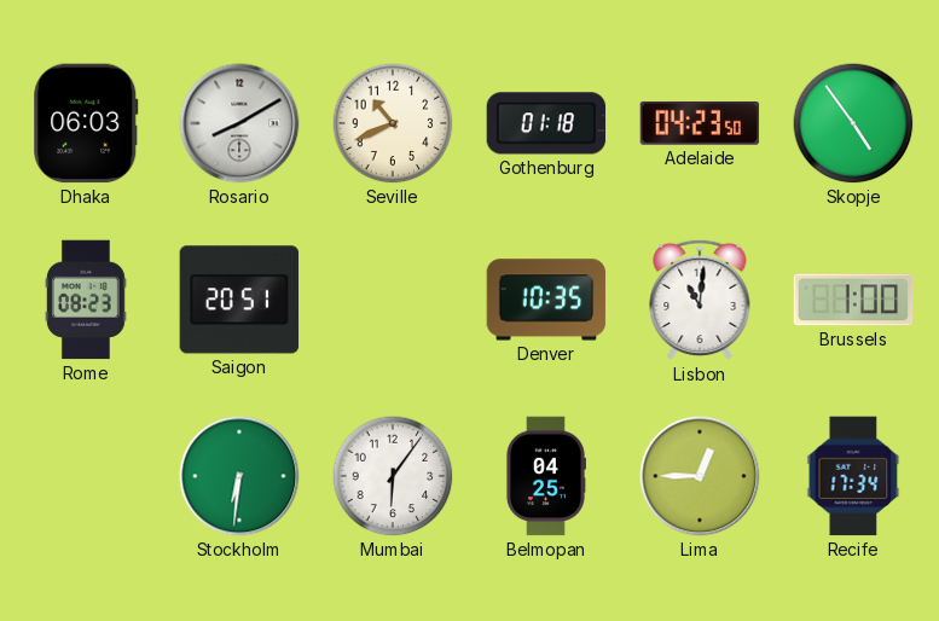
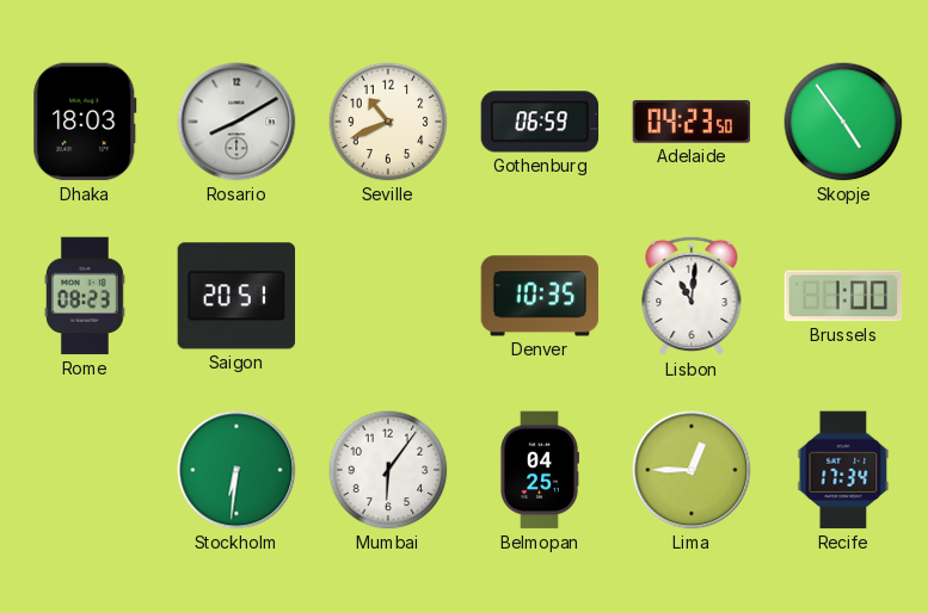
Dhaka: 06:03 -> 18:03 (85, 122)
Gothenburg: 01:18 -> 06:59 (540, 122)
